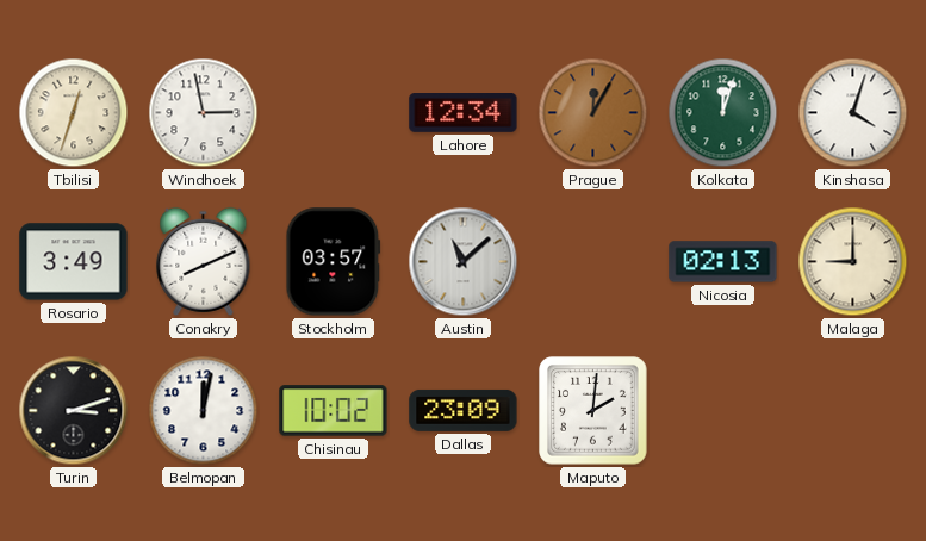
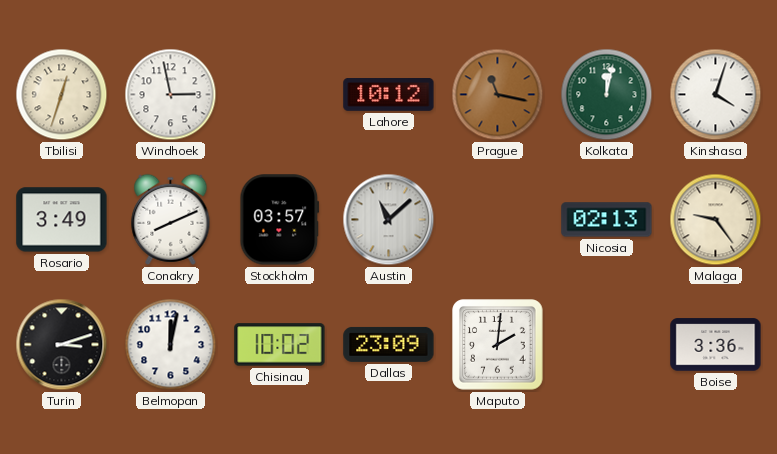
Lahore: 12:34 -> 10:12 (389, 95)
Prague: 12:05 -> 11:17 (498, 95)
Kolkata: 12:03 -> 12:02 (607, 95)
Malaga: 9:00 -> 9:24 (716, 220)
Boise: none -> 3:36 (716, 345)
